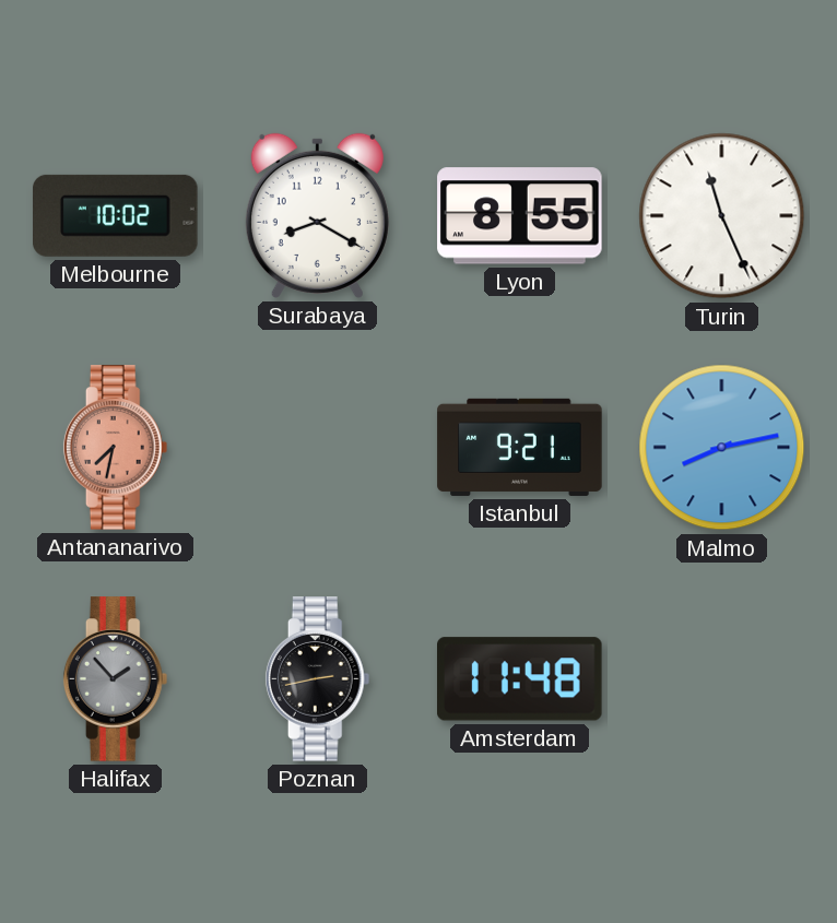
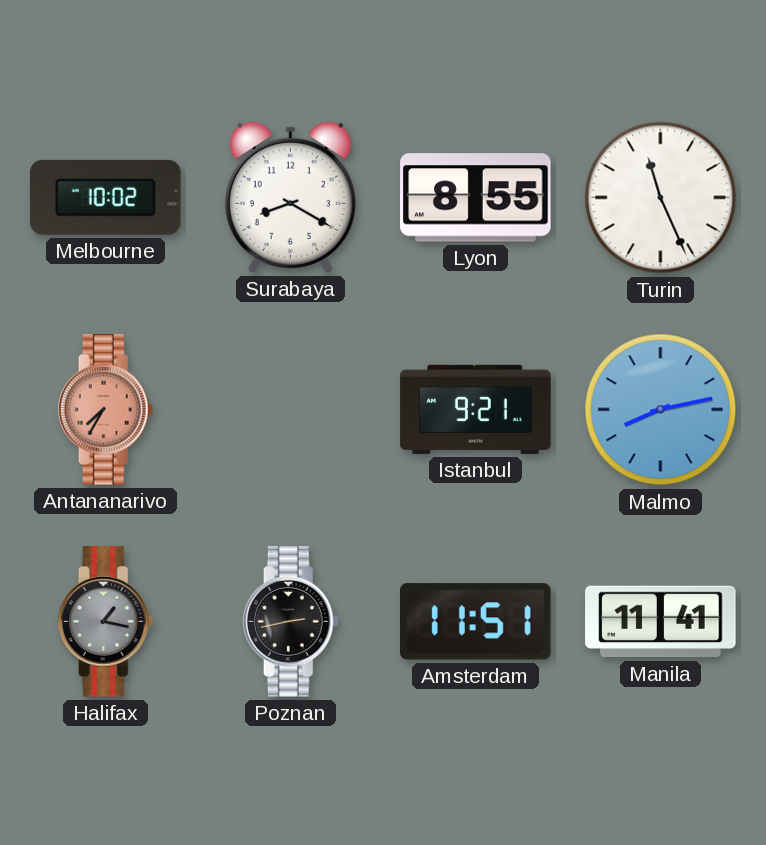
Antananarivo: 7:32 -> 7:35 (106, 410)
Halifax: 1:53 -> 1:17 (106, 622)
Amsterdam: 11:48 -> 11:51 (476, 622)
Manila: none -> 11:41 (661, 622)
